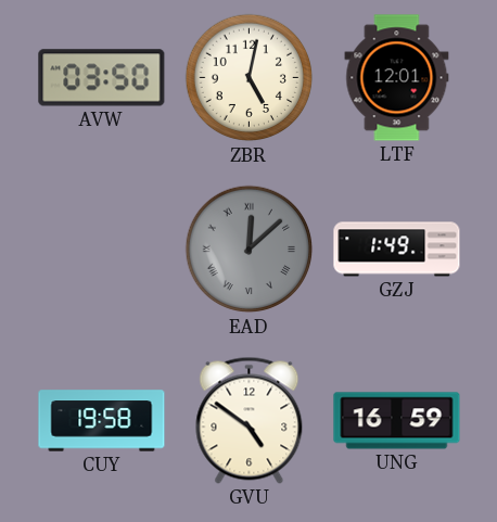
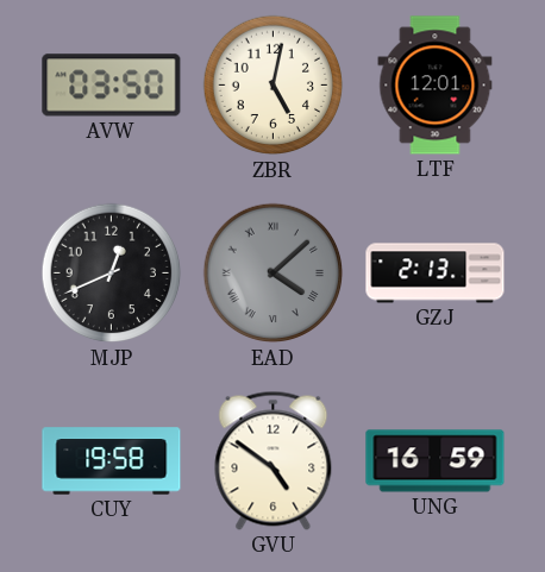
MJP: none -> 12:41 (112, 274)
EAD: 12:08 -> 4:08 (274, 274)
GZJ: 1:49 -> 2:13 (436, 274)
